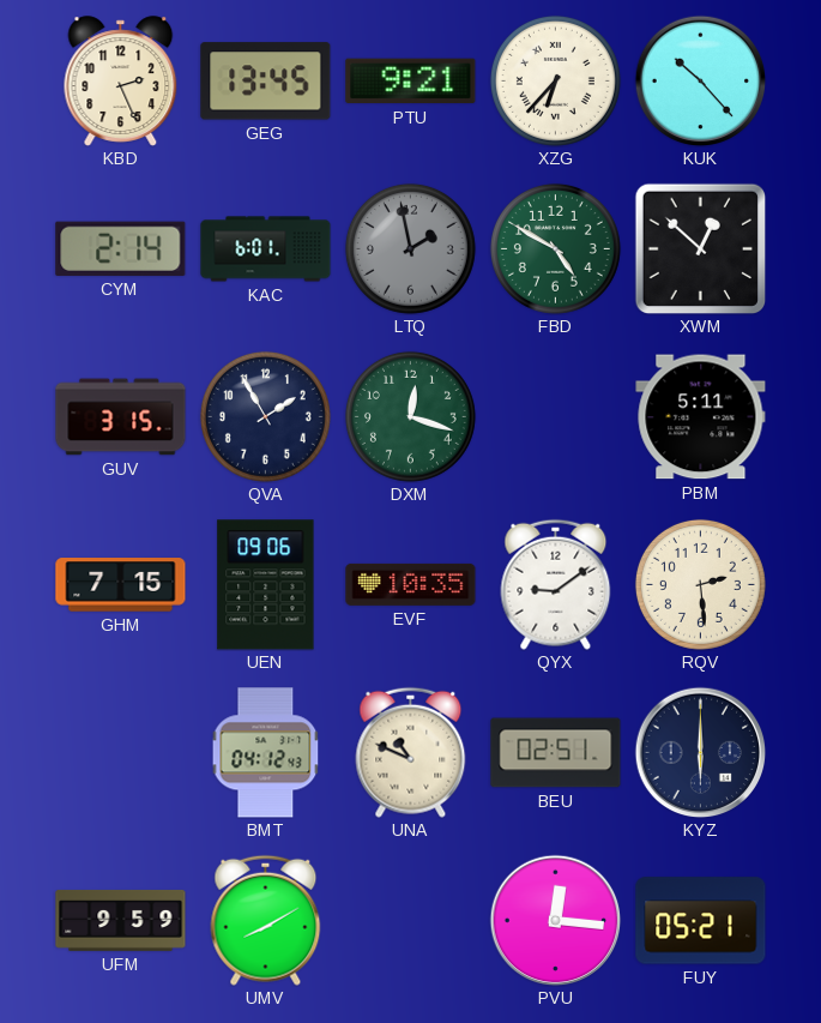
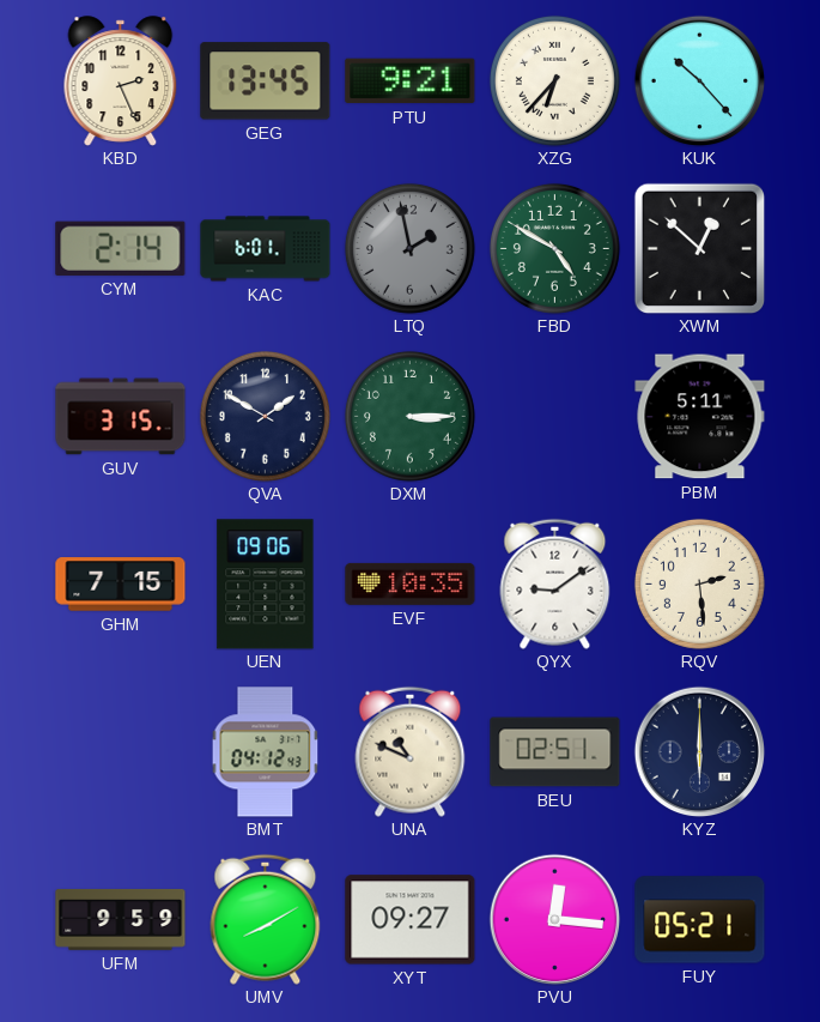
QVA: 1:55 -> 1:50 (265, 416)
DXM: 12:18 -> 3:15 (409, 416)
XYT: none -> 09:27 (411, 920)
